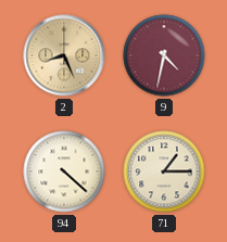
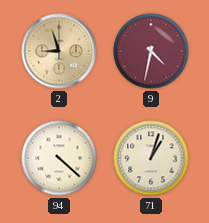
2: 8:26 -> 8:57 (59, 51)
71: 1:15 -> 1:03 (151, 158)
